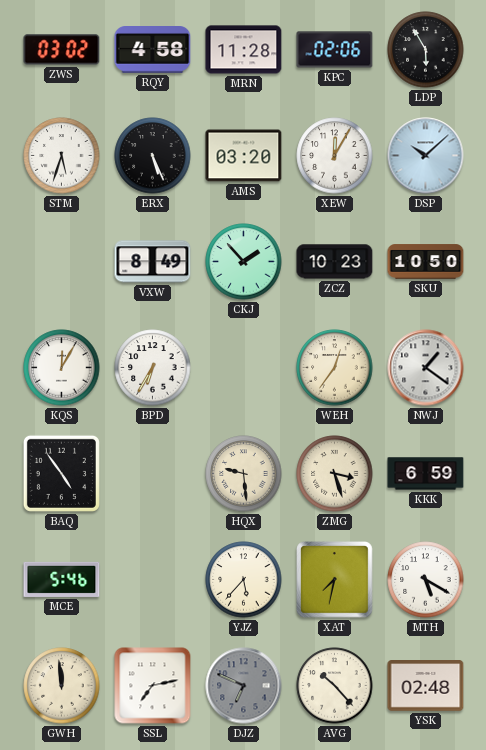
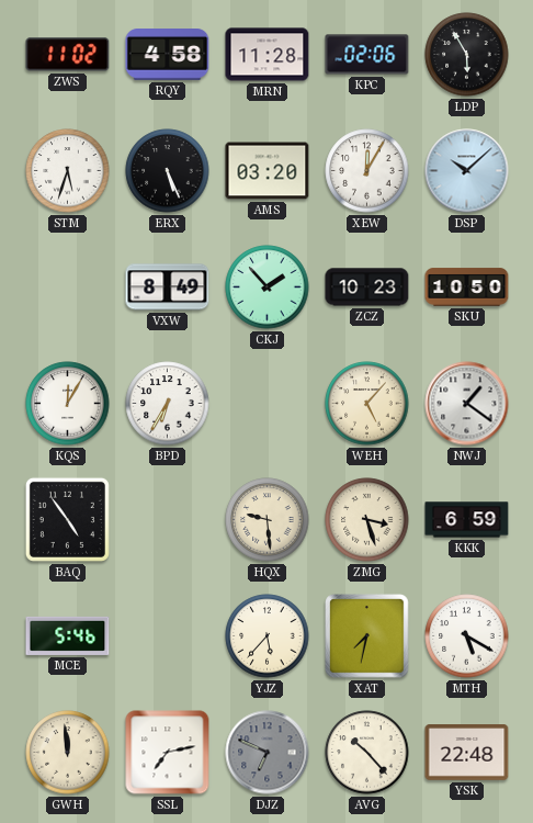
ZWS: 03:02 -> 11:02 (68, 55)
WEH: 12:36 -> 5:07 (367, 404)
YSK: 02:48 -> 22:48 (467, 753)
